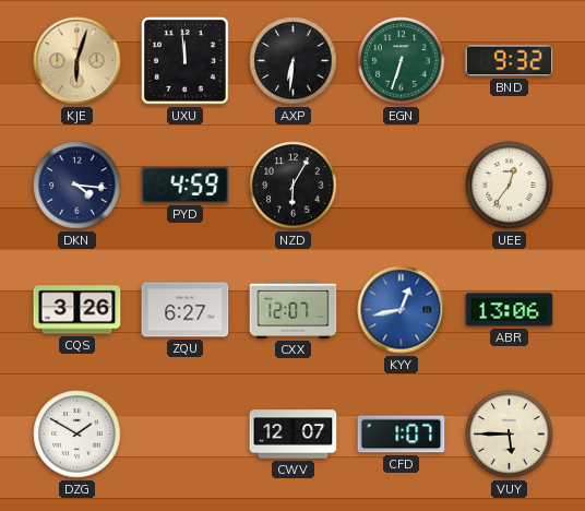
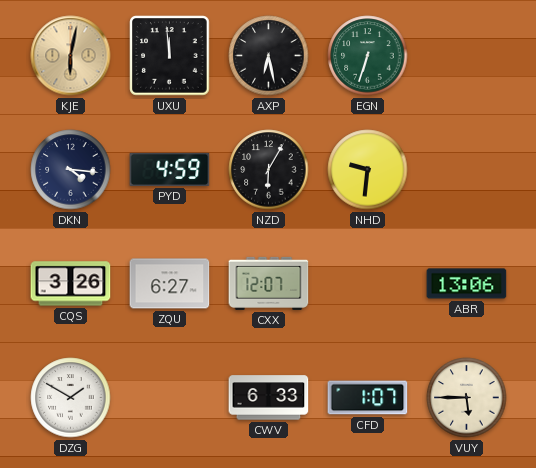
KJE: 6:03 -> 6:02 (71, 56)
AXP: 6:31 -> 6:28 (269, 56)
BND: 9:32 -> none (510, 61)
NHD: none -> 9:31 (368, 170)
UEE: 12:36 -> none (510, 186)
KYY: 12:43 -> none (402, 310)
CWV: 12:07 -> 6:33 (269, 398)
